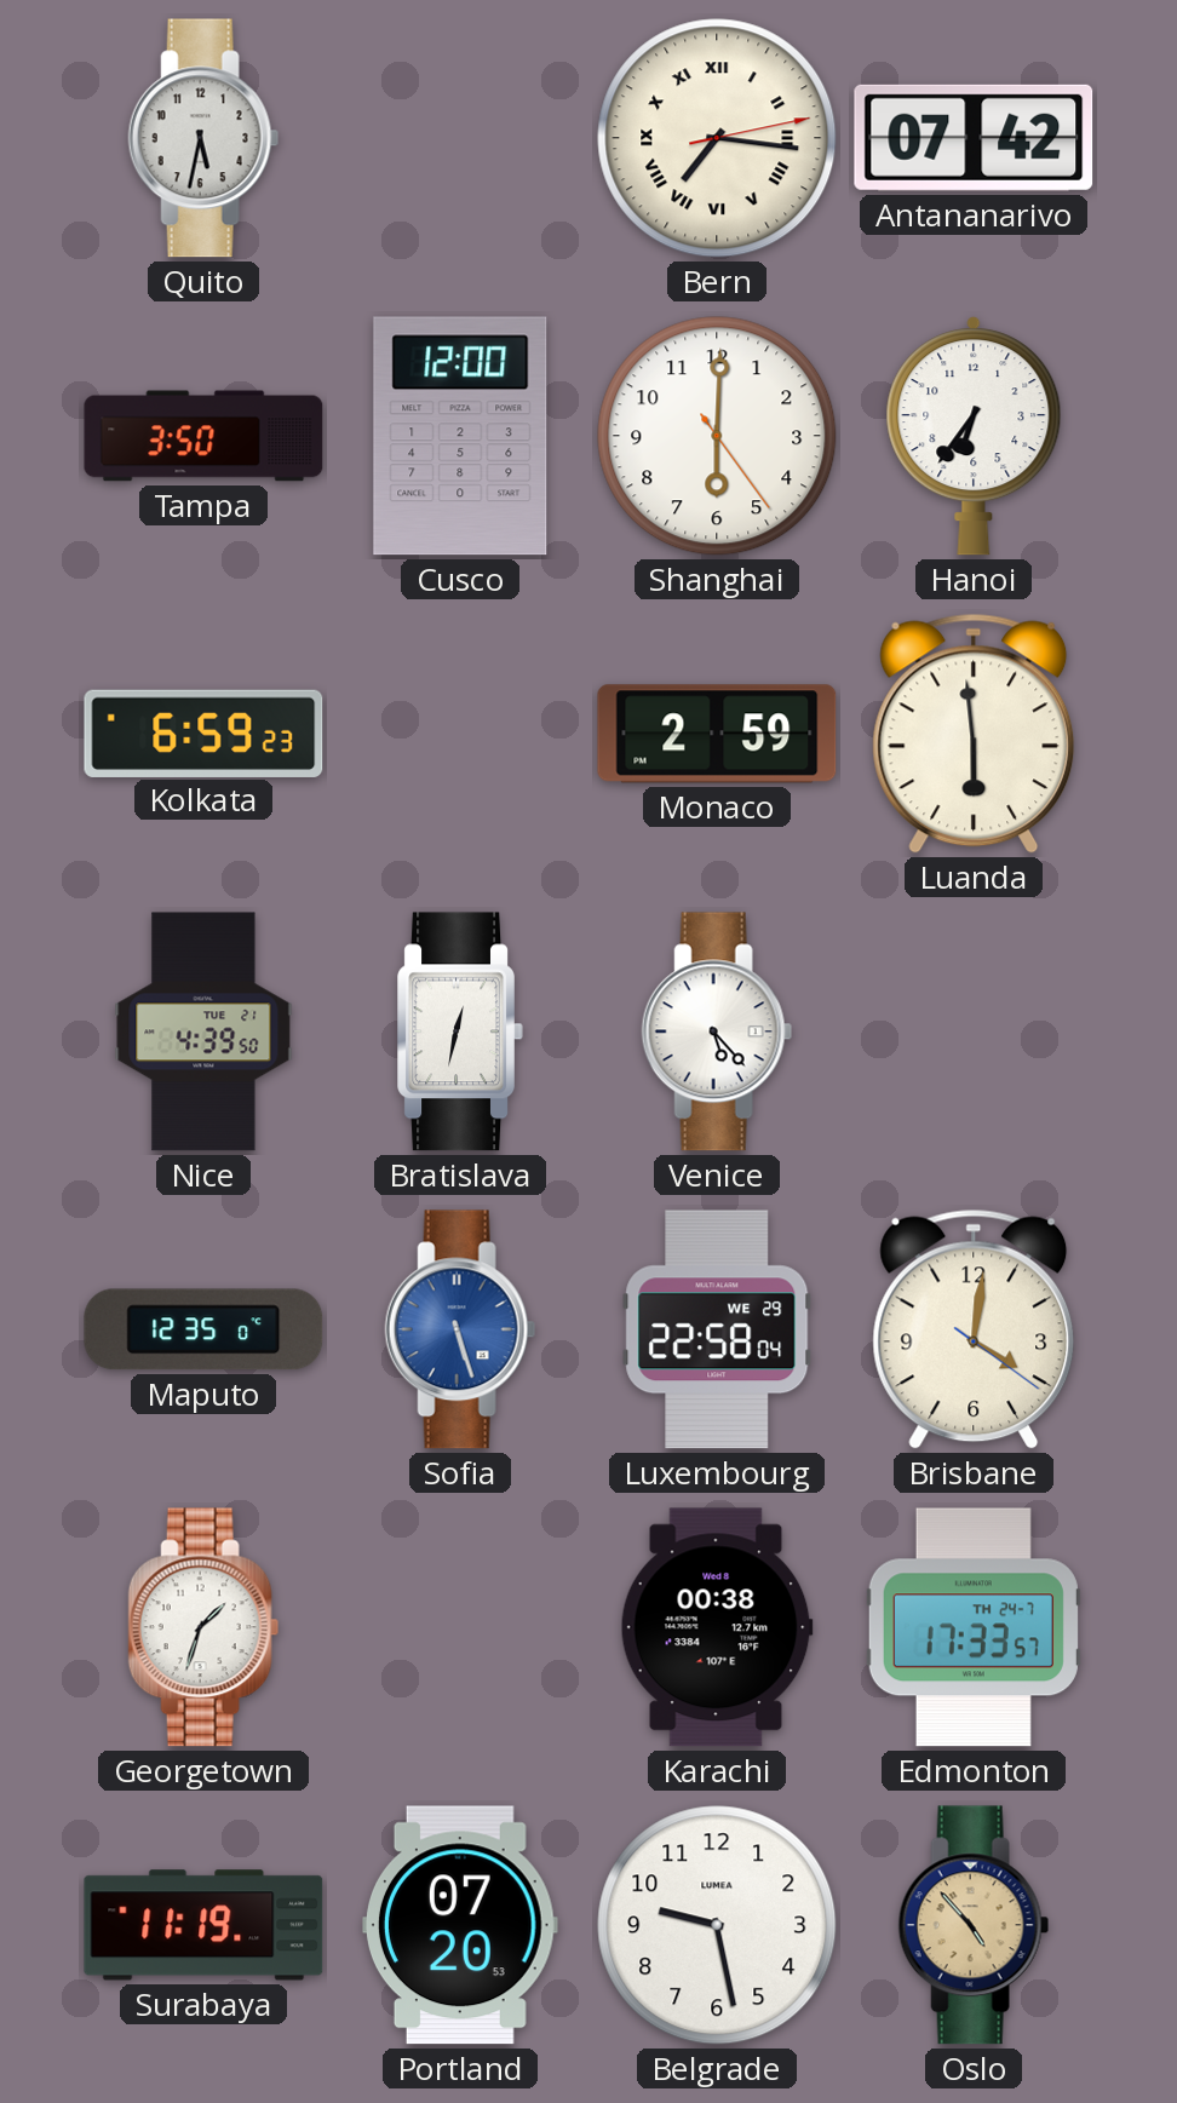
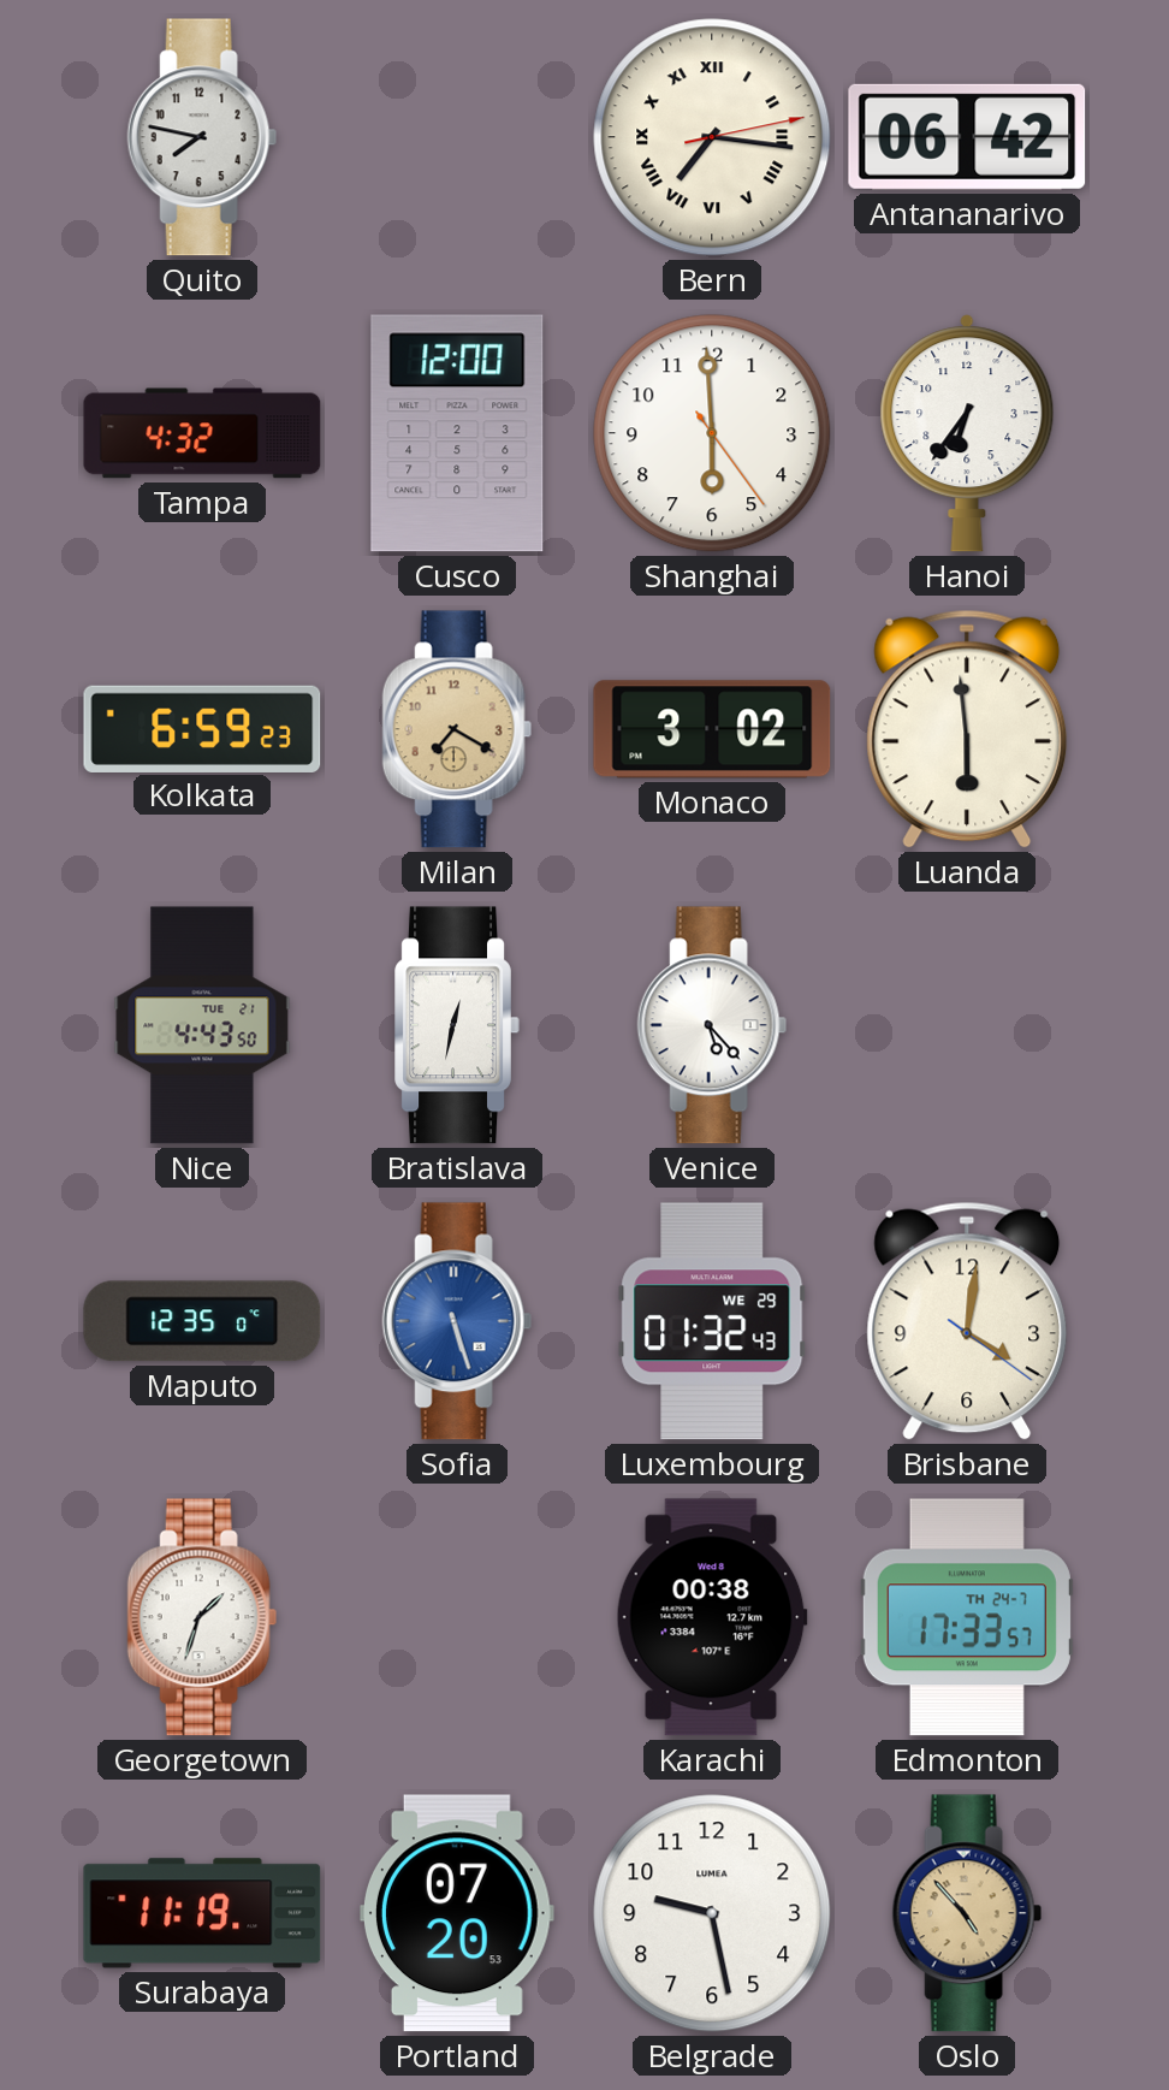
Quito: 5:32 -> 7:47 (202, 137)
Antananarivo: 07:42 -> 06:42 (967, 137)
Tampa: 3:50 -> 4:32 (202, 433)
Shanghai: 6:00 -> 5:59 (712, 433)
Milan: none -> 7:20 (457, 729)
Monaco: 2:59 -> 3:02 (712, 729)
Nice: 4:39 -> 4:43 (202, 1025)
Luxembourg: 22:58 -> 01:32 (712, 1321)
